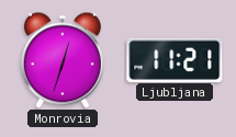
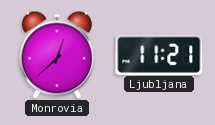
Monrovia: 12:33 -> 12:38 (57, 55)
